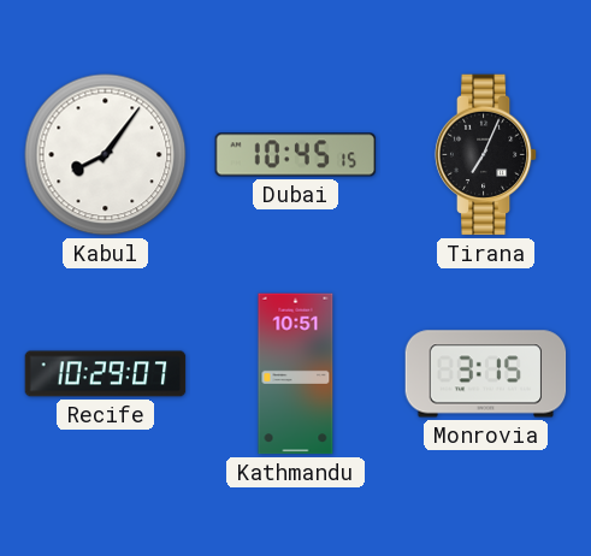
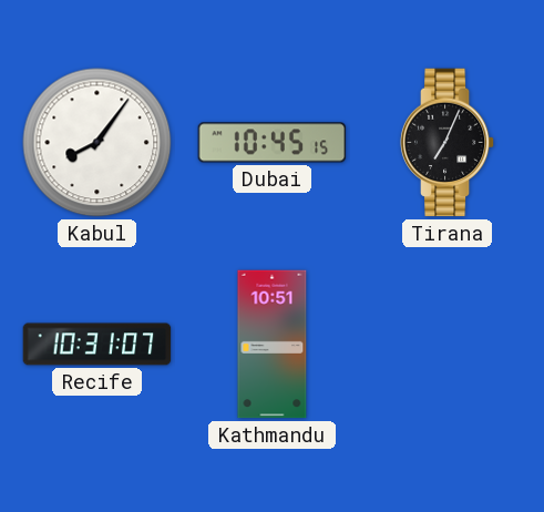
Recife: 10:29 -> 10:31 (97, 345)
Monrovia: 3:15 -> none (486, 374)
